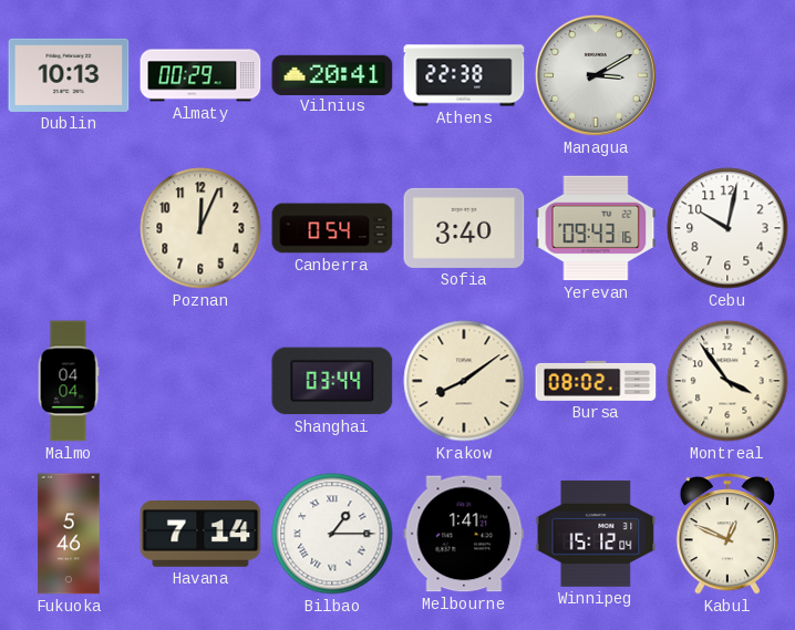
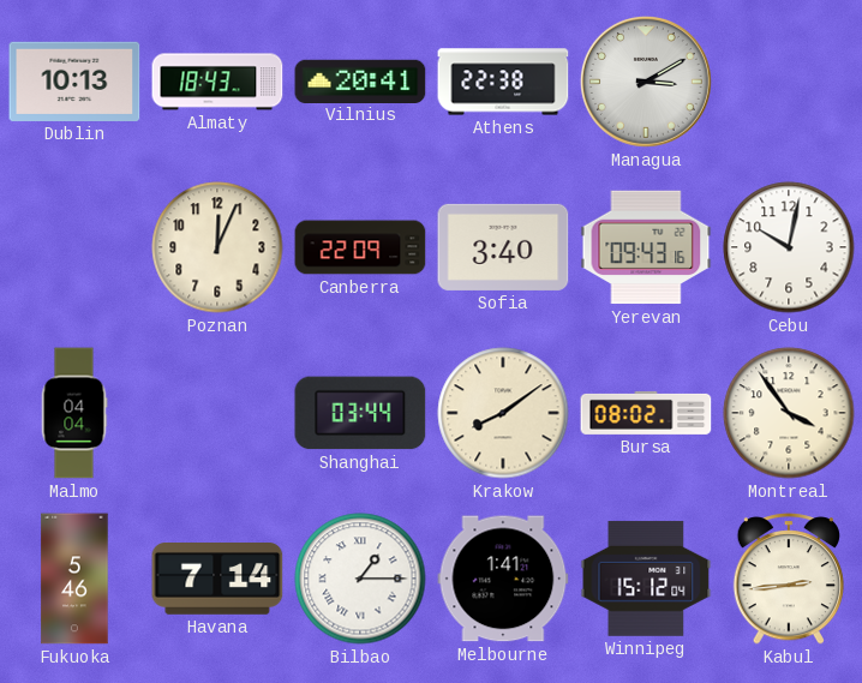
Almaty: 00:29 -> 18:43 (217, 82)
Canberra: 0:54 -> 22:09 (360, 247)
Kabul: 12:49 -> 2:44 (788, 579)
